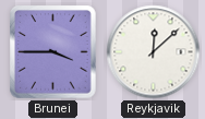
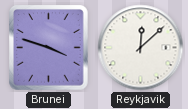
Brunei: 3:45 -> 3:48 (49, 48)
